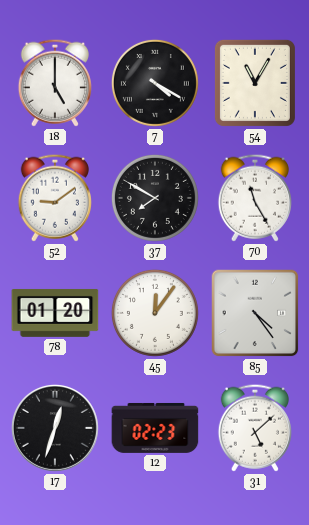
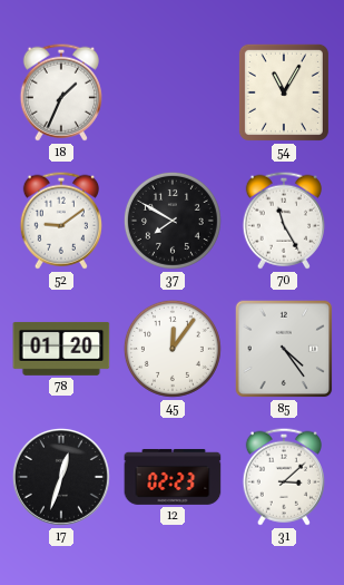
18: 5:00 -> 1:34 (61, 92)
7: 4:20 -> none (155, 83)
31: 5:08 -> 3:08 (284, 477)
